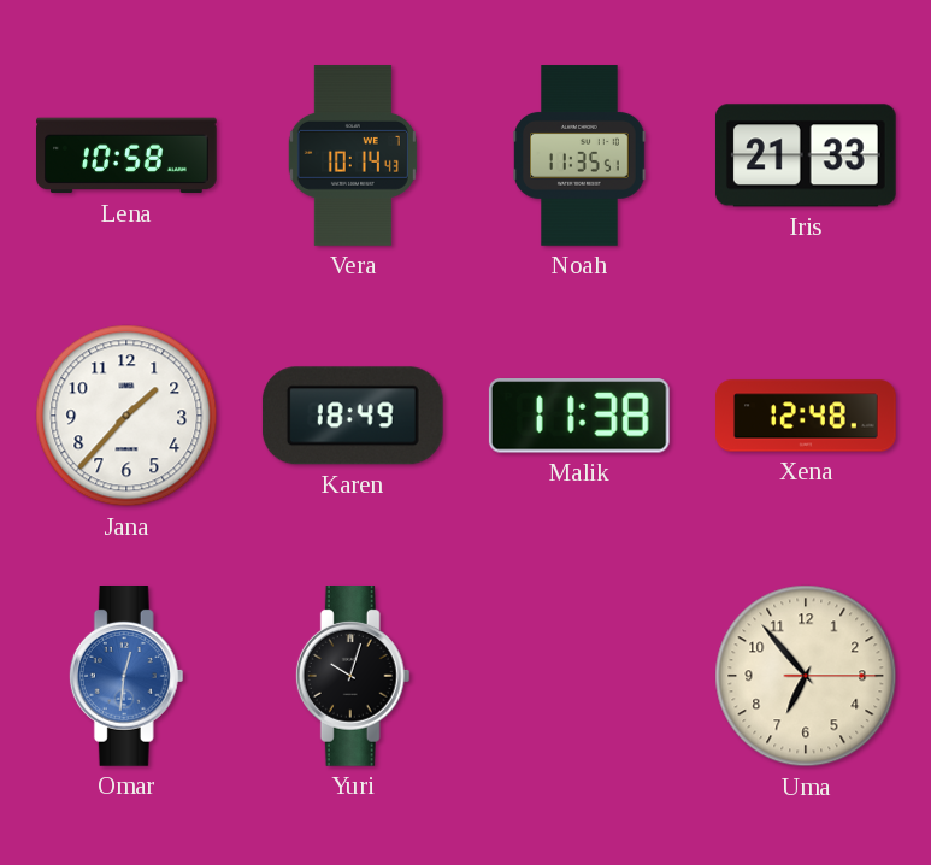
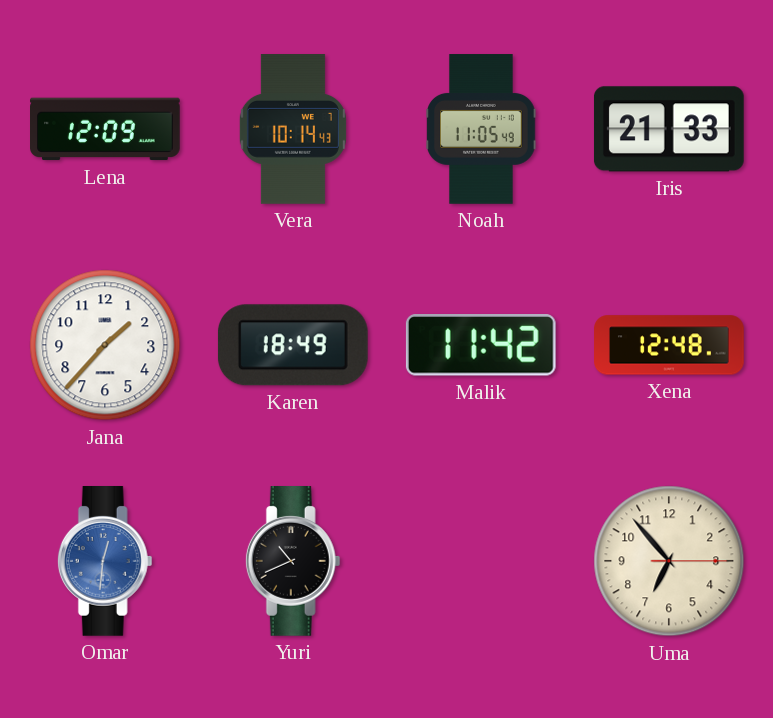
Lena: 10:58 -> 12:09 (106, 129)
Noah: 11:35 -> 11:05 (481, 129)
Malik: 11:38 -> 11:42 (481, 345)
Yuri: 10:03 -> 10:41 (293, 562)
